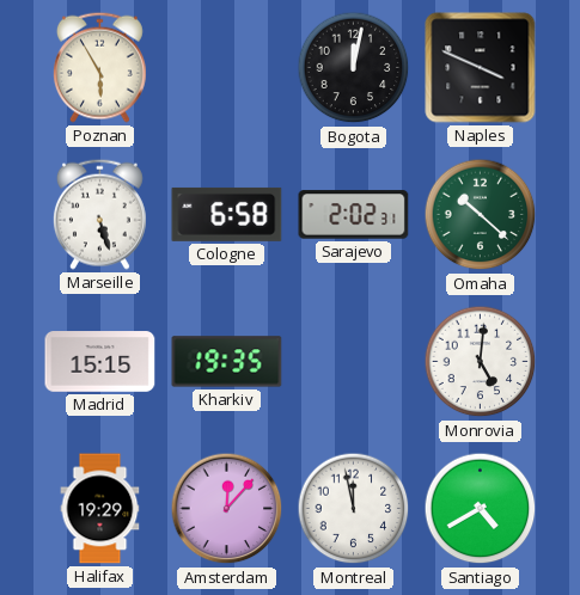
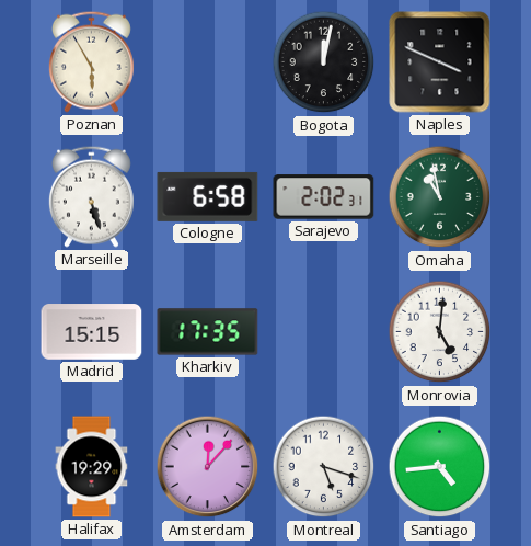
Omaha: 10:22 -> 10:58 (440, 197)
Kharkiv: 19:35 -> 17:35 (208, 332)
Montreal: 11:58 -> 5:18 (324, 467)
Santiago: 4:40 -> 4:44 (440, 467)
